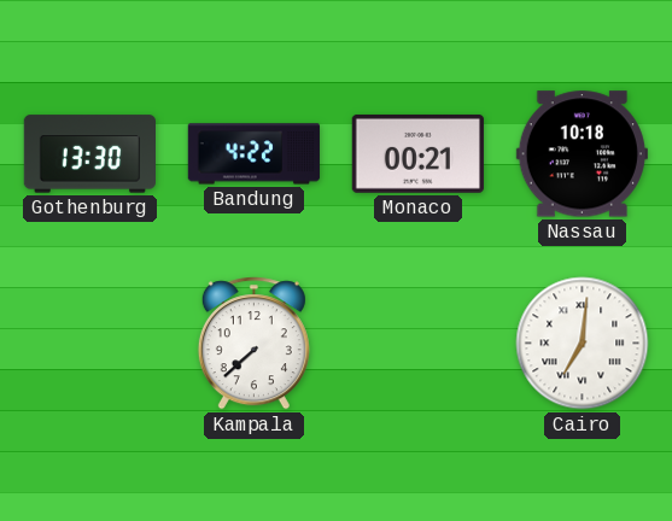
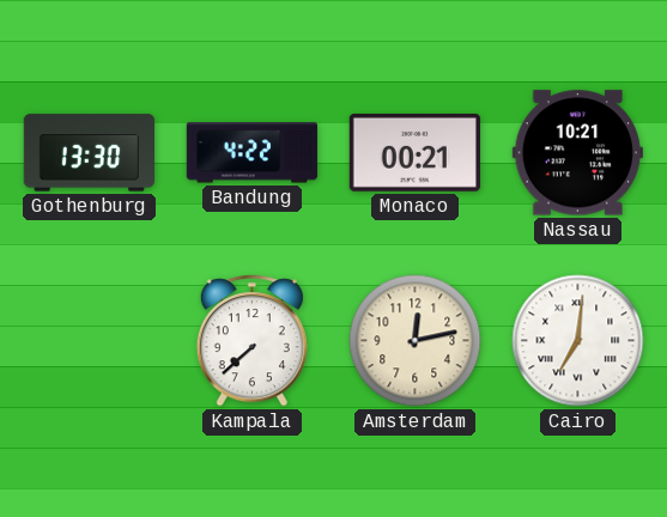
Nassau: 10:18 -> 10:21 (577, 153)
Amsterdam: none -> 12:13 (416, 341)
